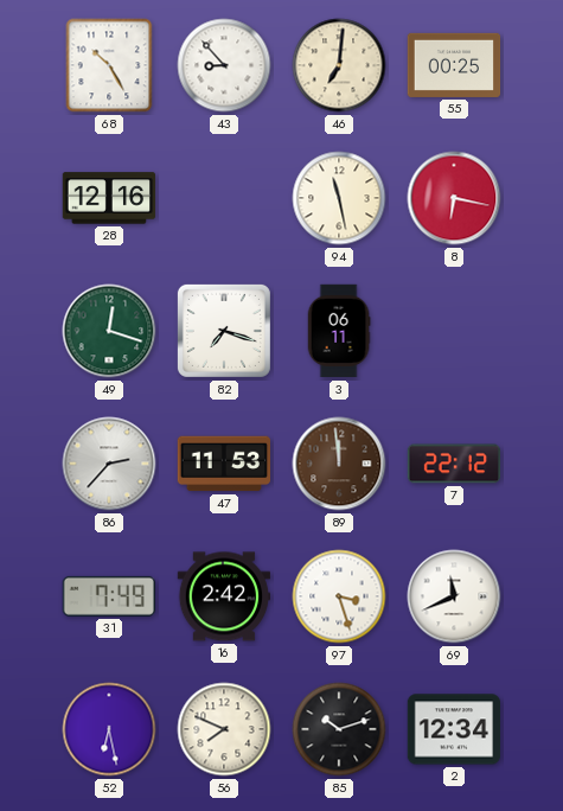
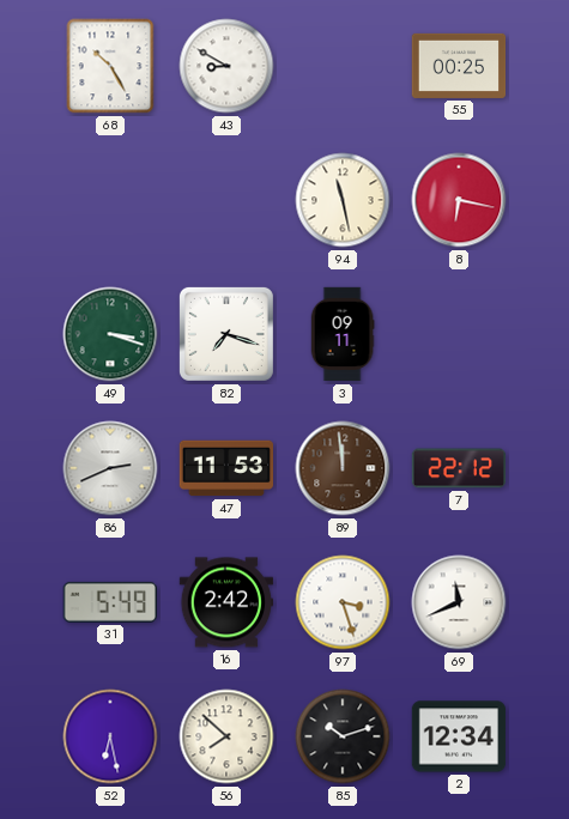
43: 8:53 -> 8:50 (226, 66)
46: 7:01 -> none (339, 65)
28: 12:16 -> none (109, 198)
49: 12:18 -> 3:18 (110, 334)
3: 06:11 -> 09:11 (343, 334)
86: 2:37 -> 2:41 (110, 468)
31: 7:49 -> 5:49 (110, 602)
56: 7:49 -> 7:52 (226, 736)
